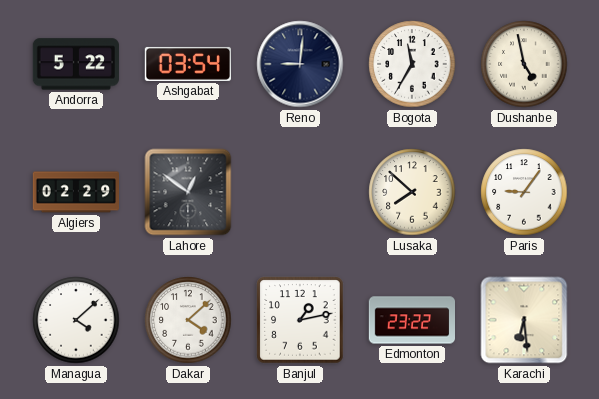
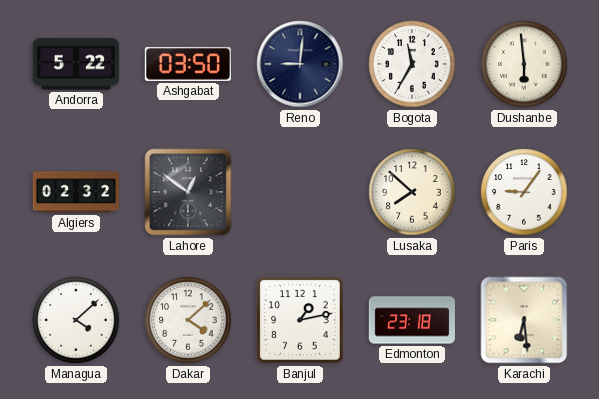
Ashgabat: 03:54 -> 03:50 (187, 64)
Dushanbe: 4:58 -> 5:59 (524, 64)
Algiers: 02:29 -> 02:32 (75, 192)
Edmonton: 23:22 -> 23:18 (411, 320)
